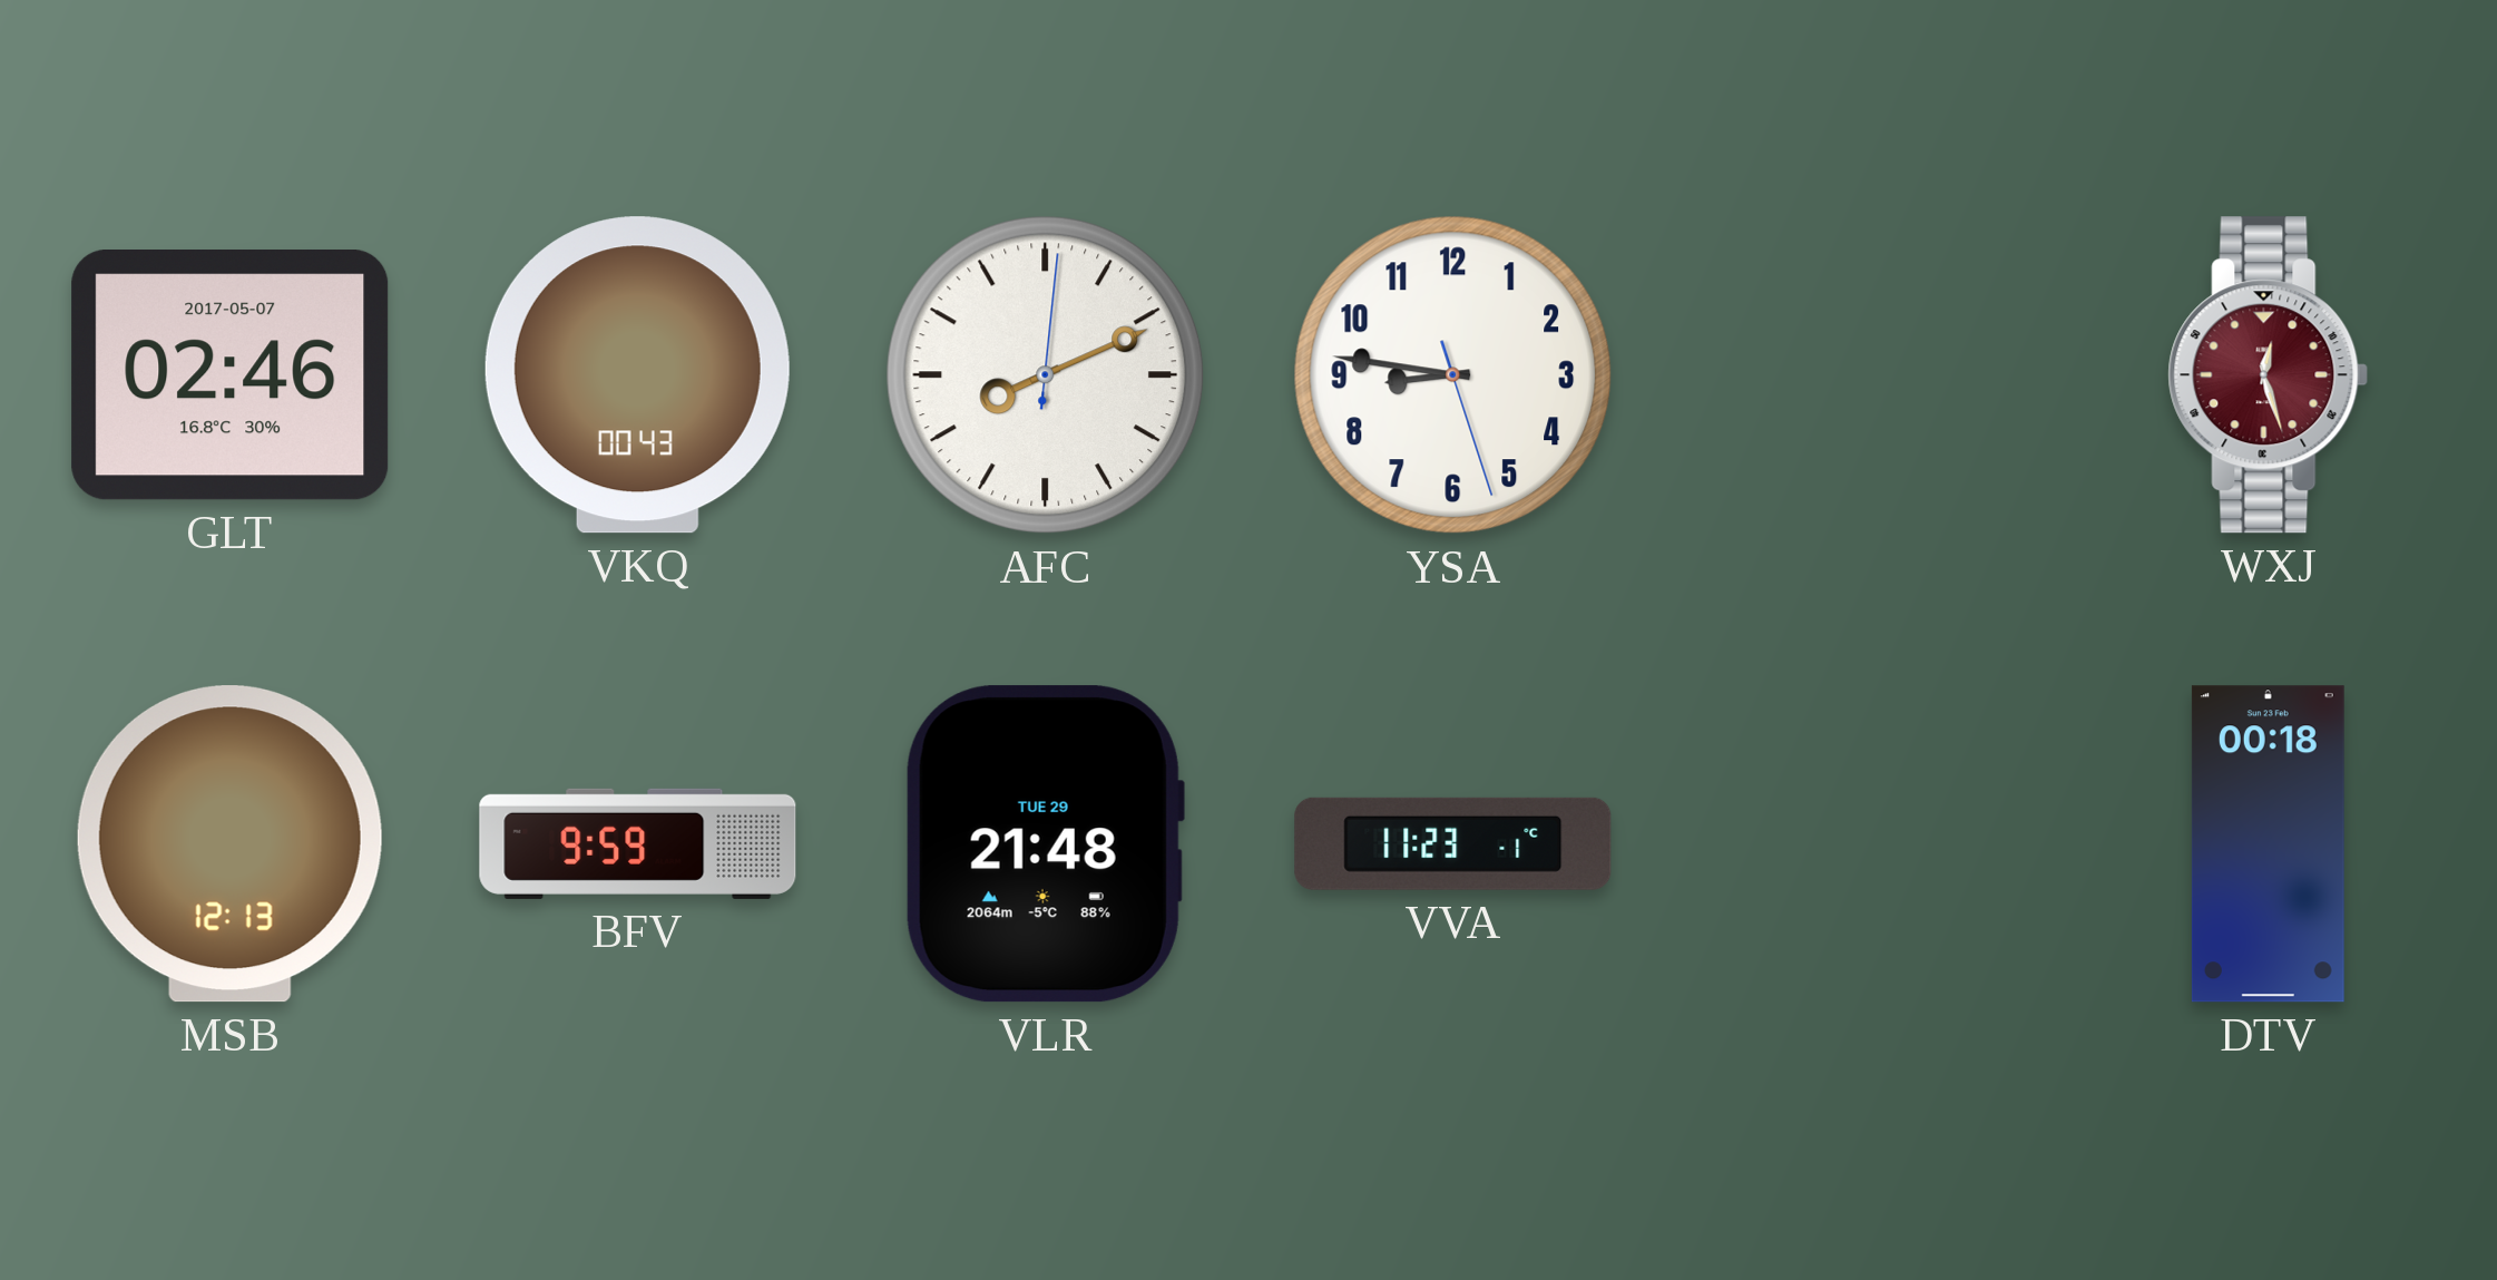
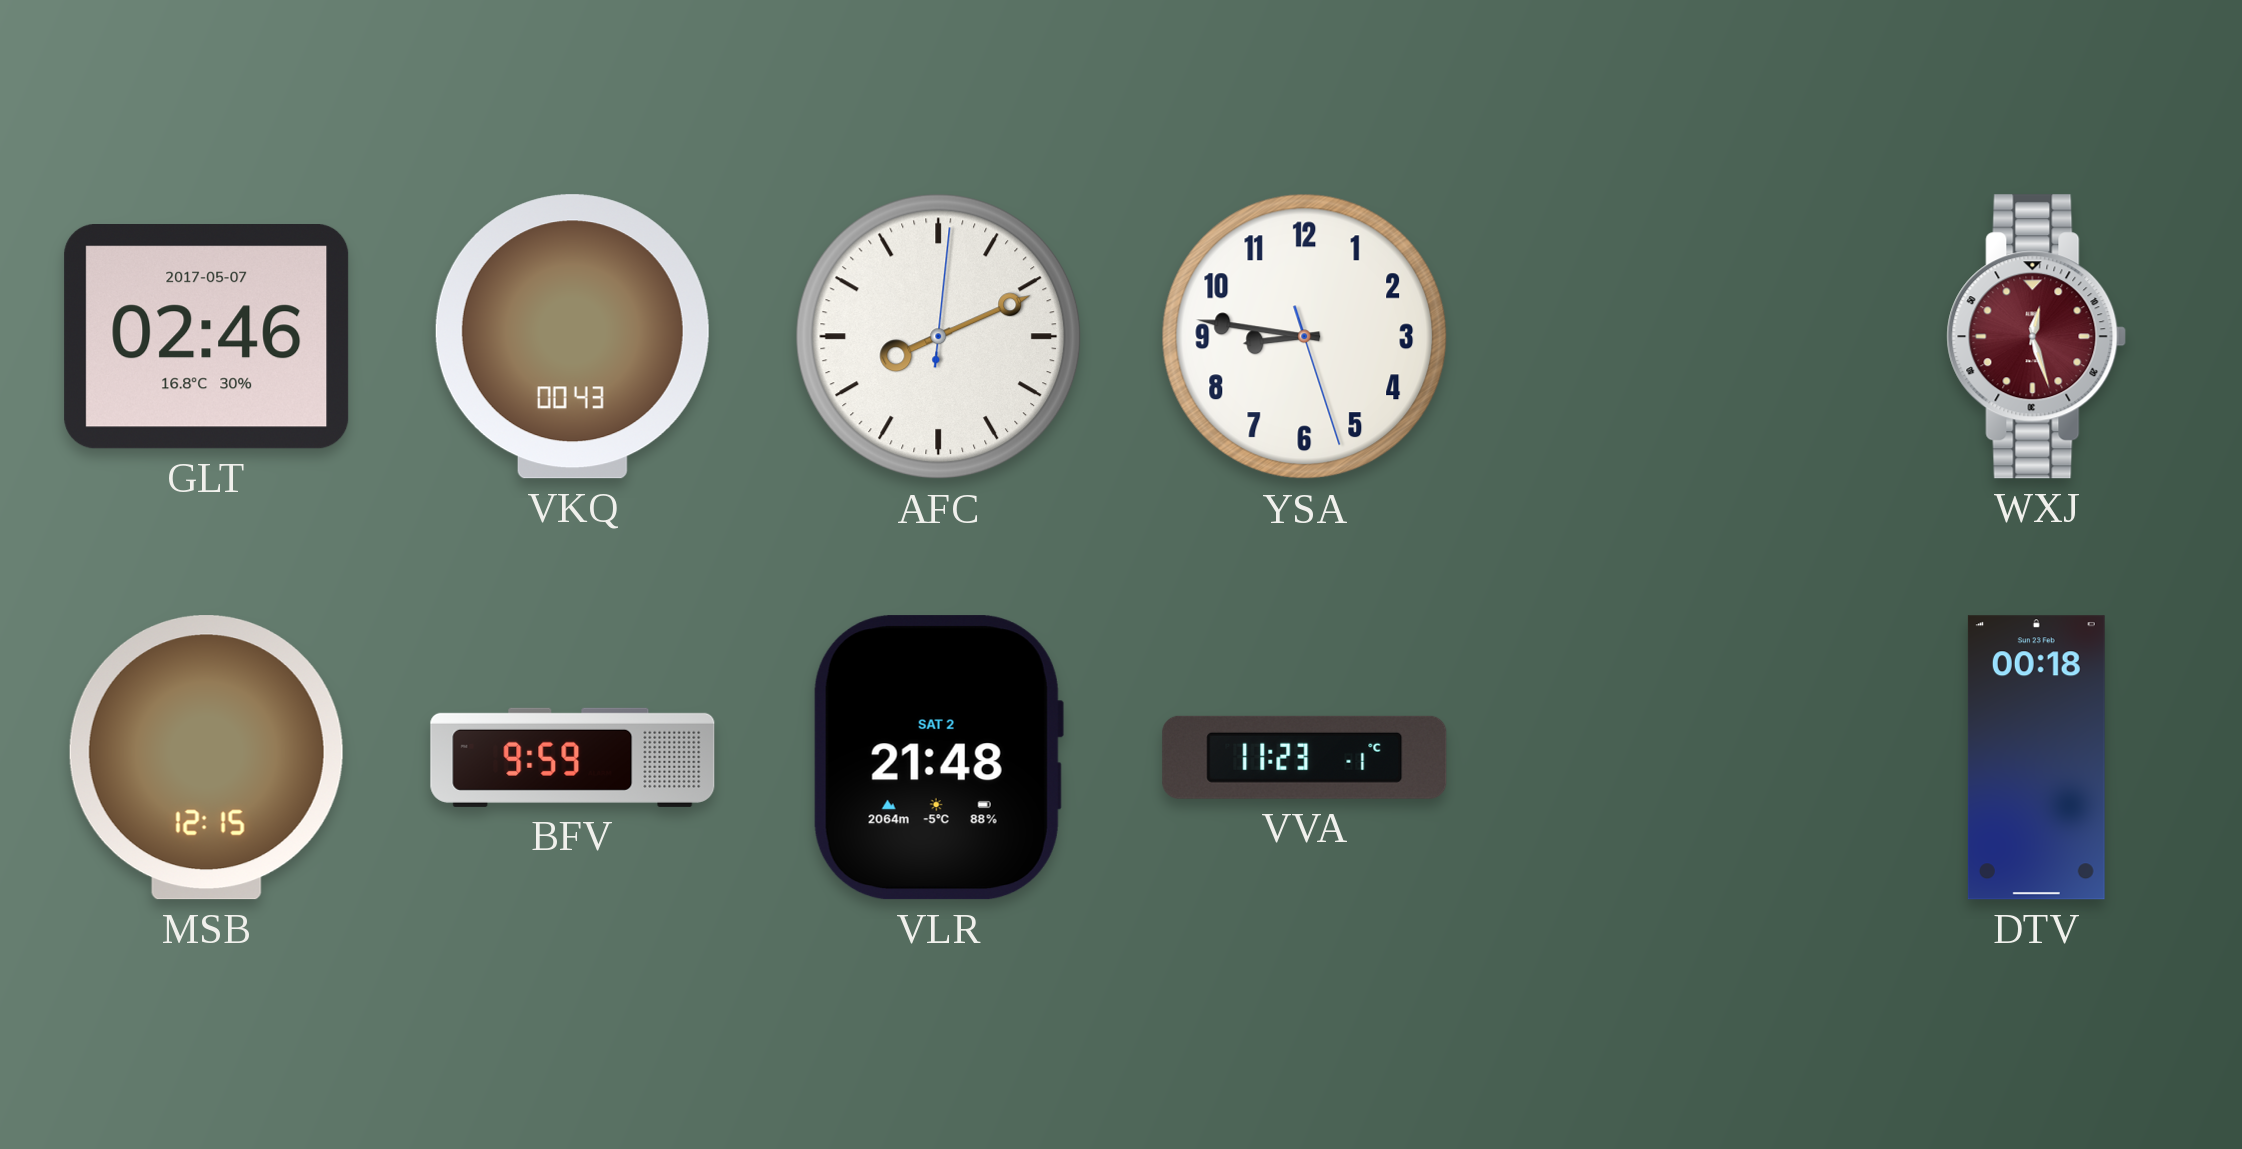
MSB: 12:13 -> 12:15 (206, 758)
VLR date: TUE 29 -> SAT 2 (938, 758)
